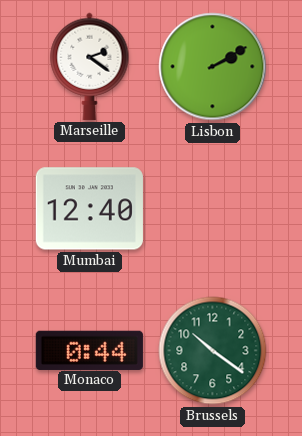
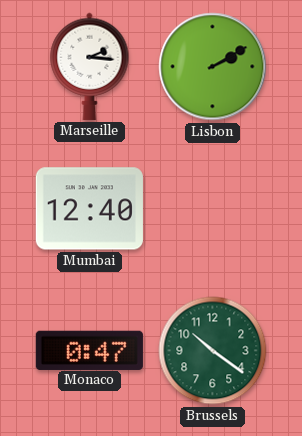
Marseille: 2:21 -> 2:16 (90, 66)
Monaco: 0:44 -> 0:47 (89, 350)
